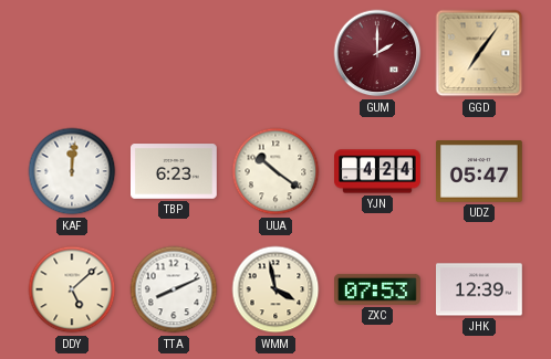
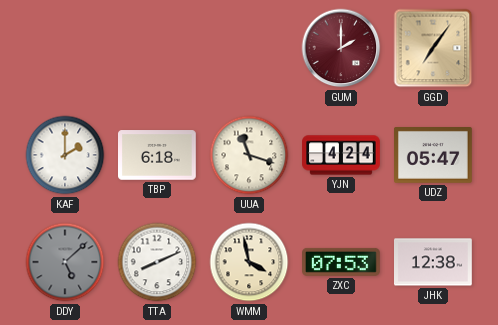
KAF: 12:01 -> 2:00 (65, 155)
TBP: 6:23 -> 6:18 (158, 155)
UUA: 10:21 -> 11:18 (249, 155)
DDY dial: cream -> grey (65, 262)
JHK: 12:39 -> 12:38 (434, 262)
